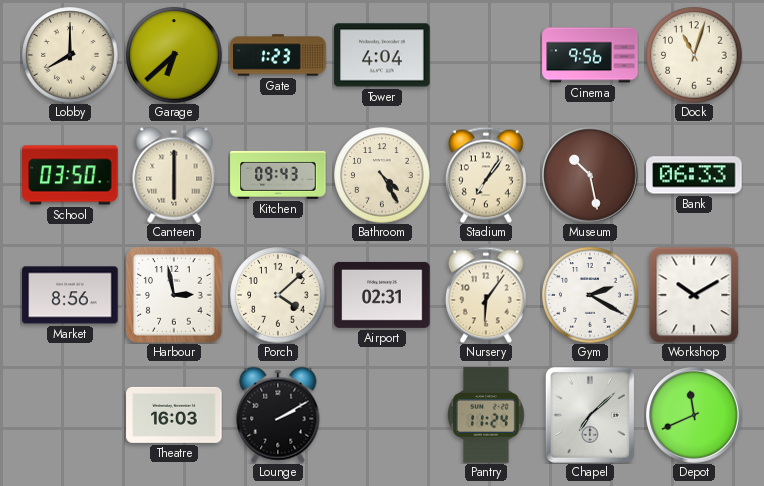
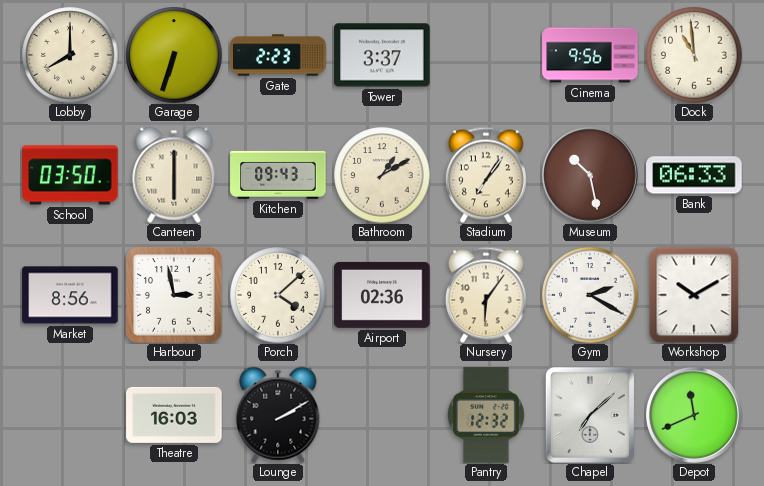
Garage: 6:38 -> 6:33 (174, 55)
Gate: 1:23 -> 2:23 (278, 55)
Tower: 4:04 -> 3:37 (382, 55)
Dock: 11:03 -> 10:59 (694, 55)
Bathroom: 4:25 -> 1:10 (382, 175)
Airport: 02:31 -> 02:36 (382, 295)
Pantry: 11:24 -> 12:32 (486, 415)
